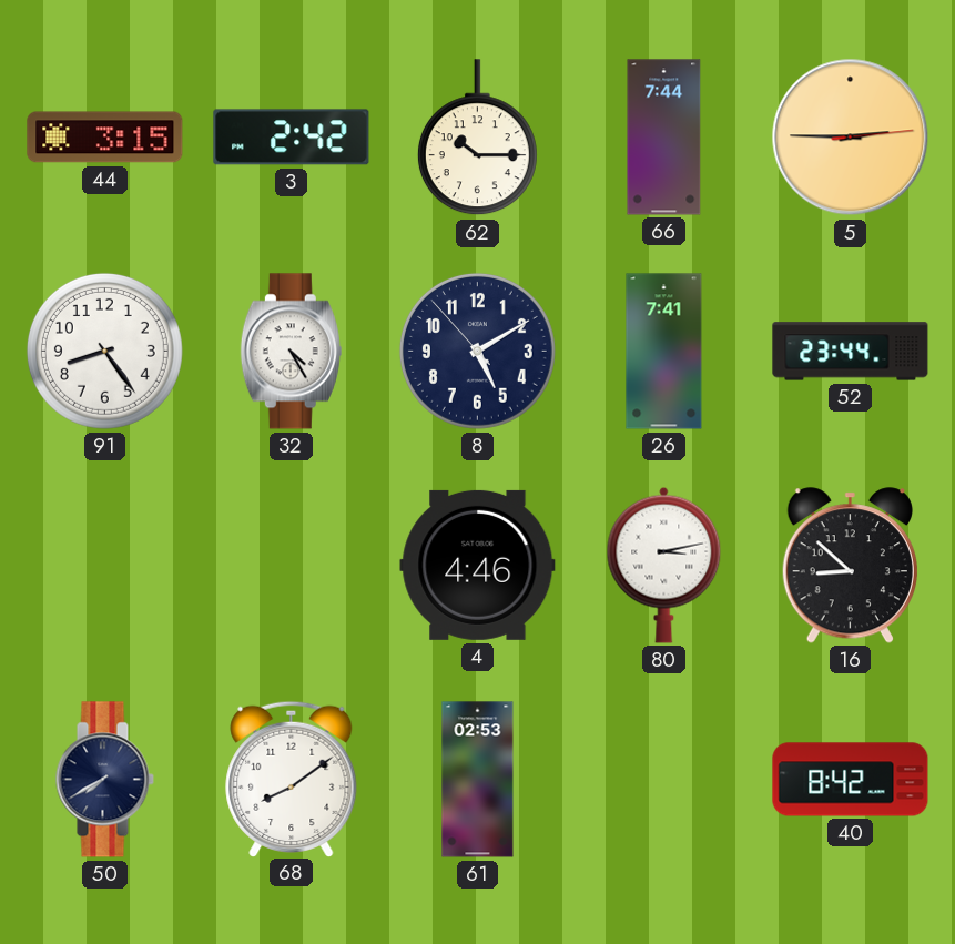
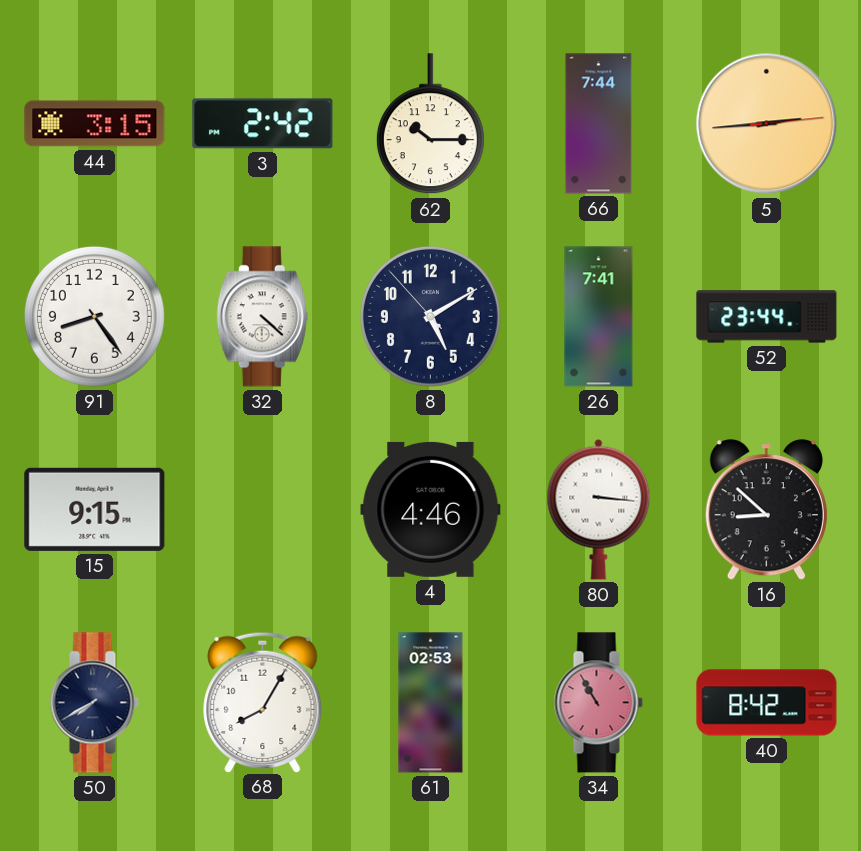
5: 2:45 -> 2:44 (767, 124)
32: 4:25 -> 4:22 (262, 317)
15: none -> 9:15 (95, 509)
80: 3:13 -> 3:16 (599, 509)
68: 8:09 -> 8:05 (263, 702)
34: none -> 10:55 (598, 703)
